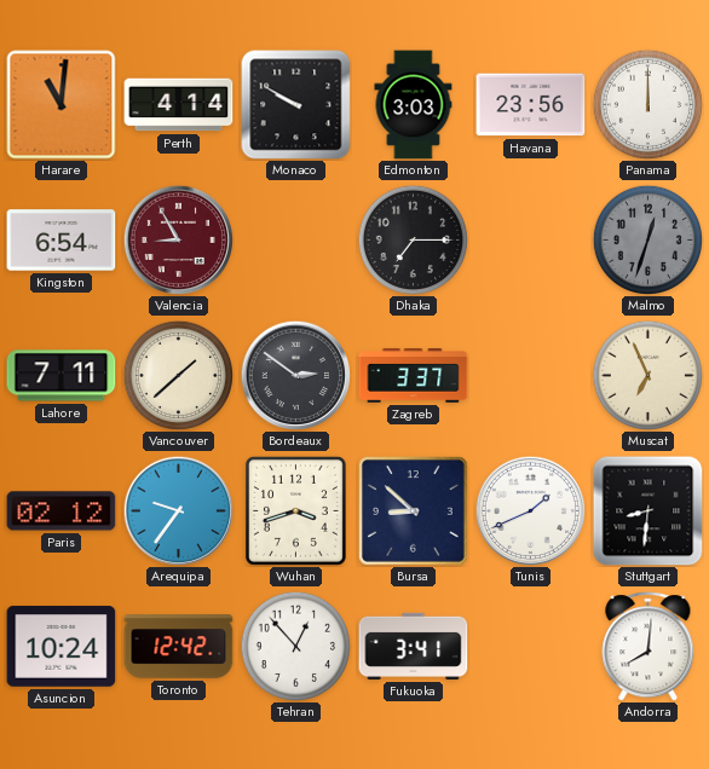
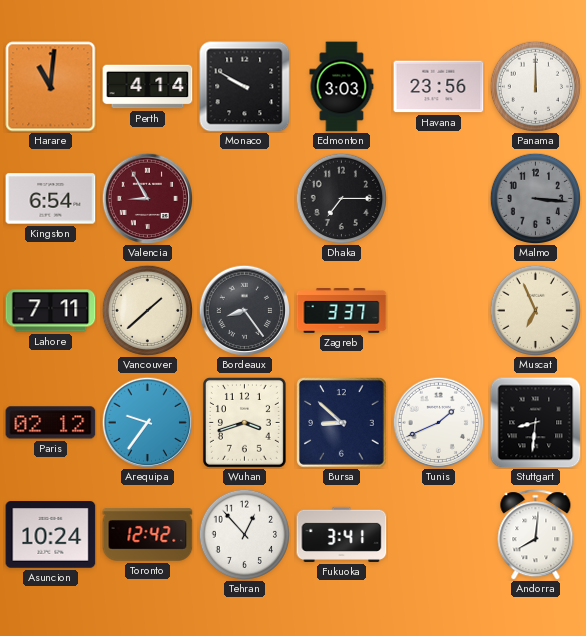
Malmo: 12:33 -> 3:16 (535, 198)
Bordeaux: 2:51 -> 8:24 (244, 310)
